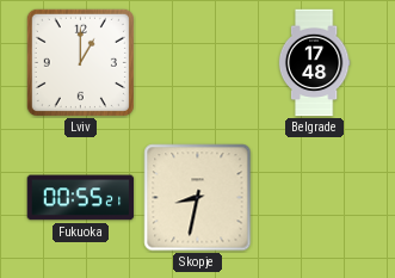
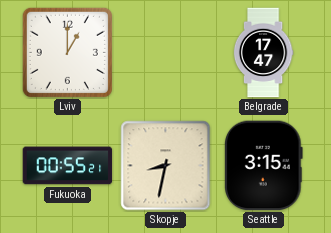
Belgrade: 17:48 -> 17:47 (263, 53)
Seattle: none -> 3:15 (264, 166)
